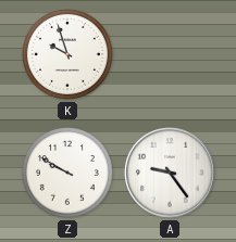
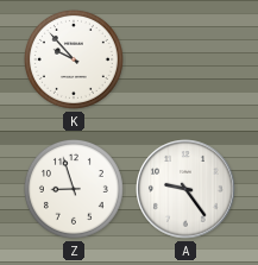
K: 9:57 -> 9:53 (74, 59)
Z: 9:50 -> 8:57 (74, 189)
